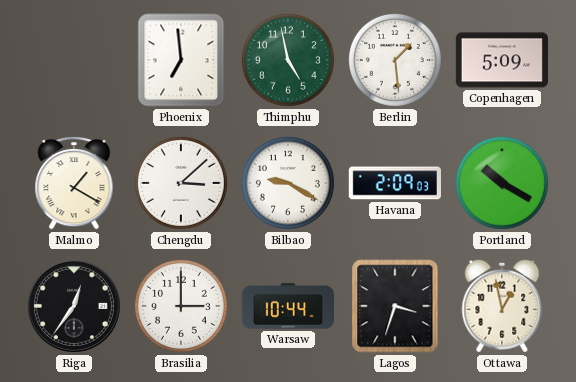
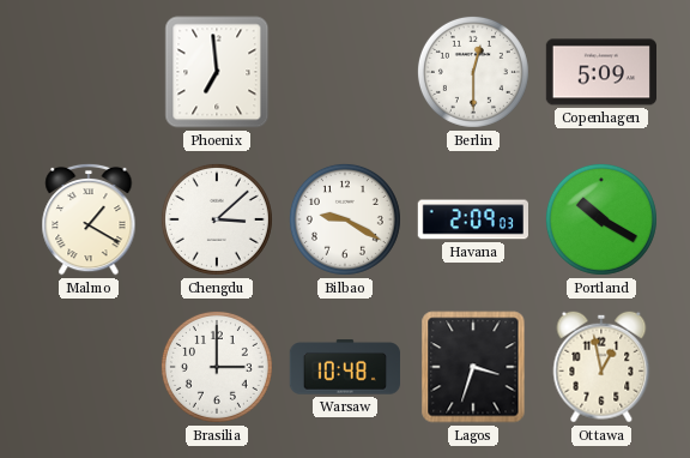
Thimphu: 4:58 -> none (288, 60)
Berlin: 1:29 -> 12:30 (473, 72)
Riga: 12:36 -> none (74, 306)
Warsaw: 10:44 -> 10:48 (344, 367)
